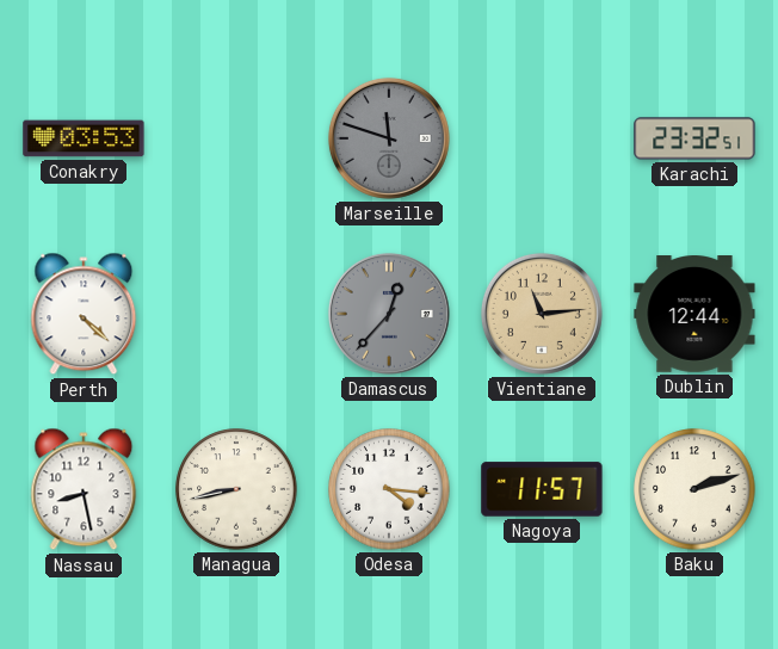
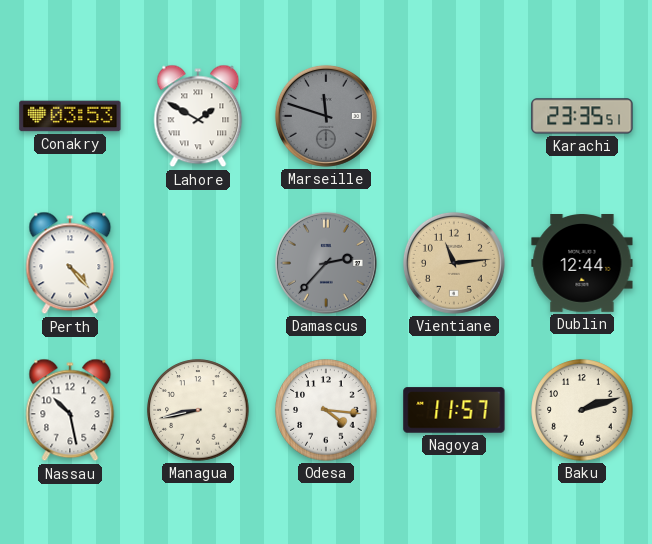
Lahore: none -> 1:50 (198, 116)
Karachi: 23:32 -> 23:35 (582, 116)
Perth: 4:22 -> 4:23 (70, 263)
Damascus: 12:37 -> 2:37 (326, 263)
Nassau: 8:28 -> 10:28 (70, 410)
